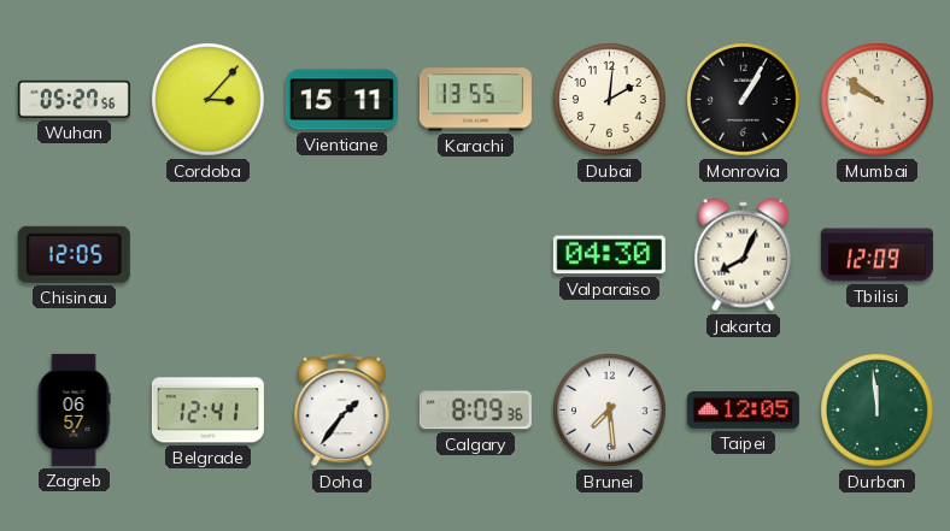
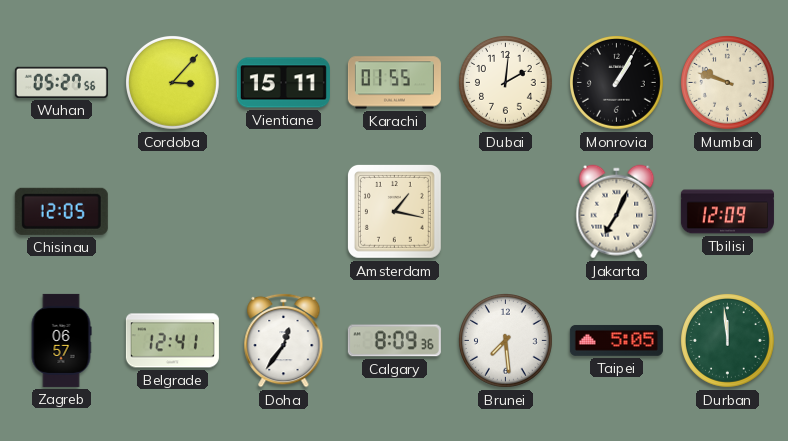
Karachi: 13:55 -> 01:55 (394, 83)
Mumbai: 9:51 -> 9:48 (728, 83)
Amsterdam: none -> 1:17 (394, 211)
Valparaiso: 04:30 -> none (609, 255)
Jakarta: 8:04 -> 7:04 (617, 212)
Doha: 1:36 -> 12:36 (284, 340)
Taipei: 12:05 -> 5:05 (616, 340)
